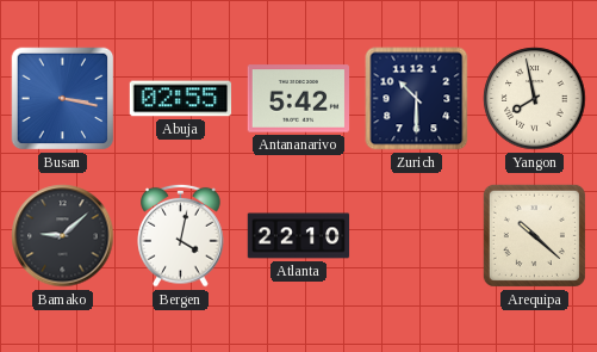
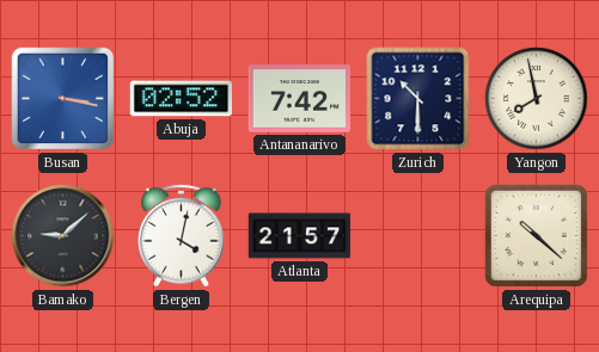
Abuja: 02:55 -> 02:52 (182, 99)
Antananarivo: 5:42 -> 7:42 (300, 99)
Atlanta: 22:10 -> 21:57 (300, 236)
